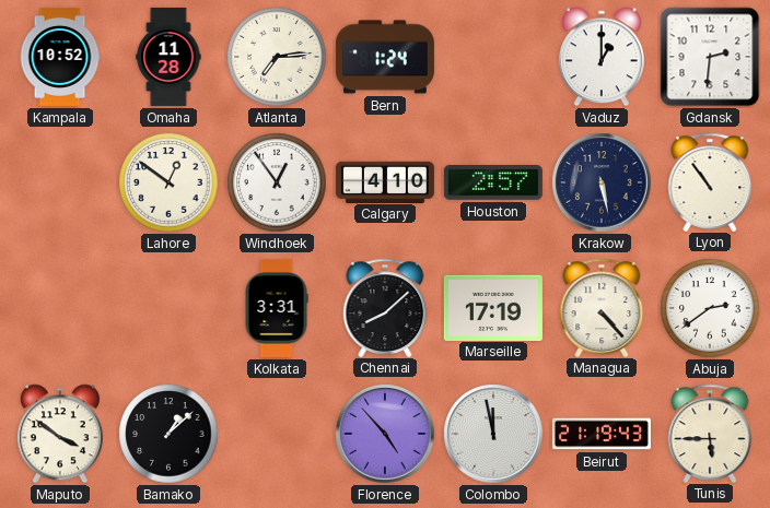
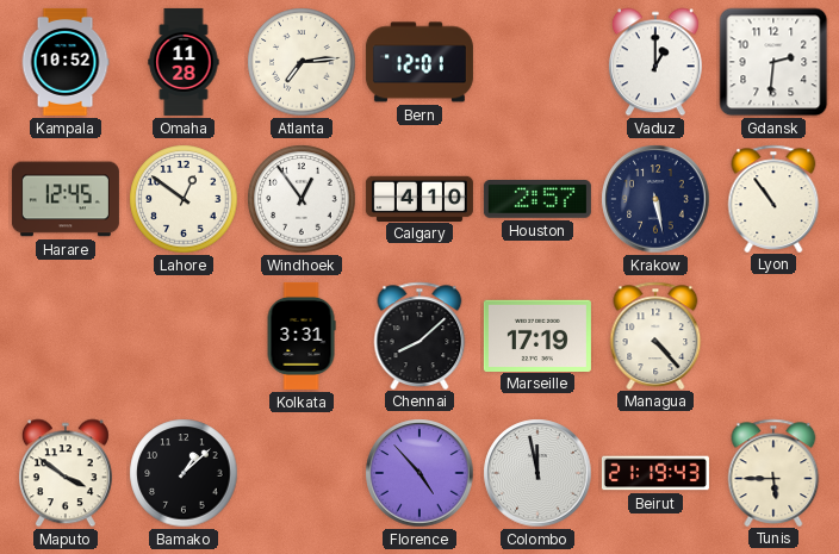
Bern: 1:24 -> 12:01 (419, 62)
Harare: none -> 12:45 (66, 199)
Abuja: 2:39 -> none (710, 308)
